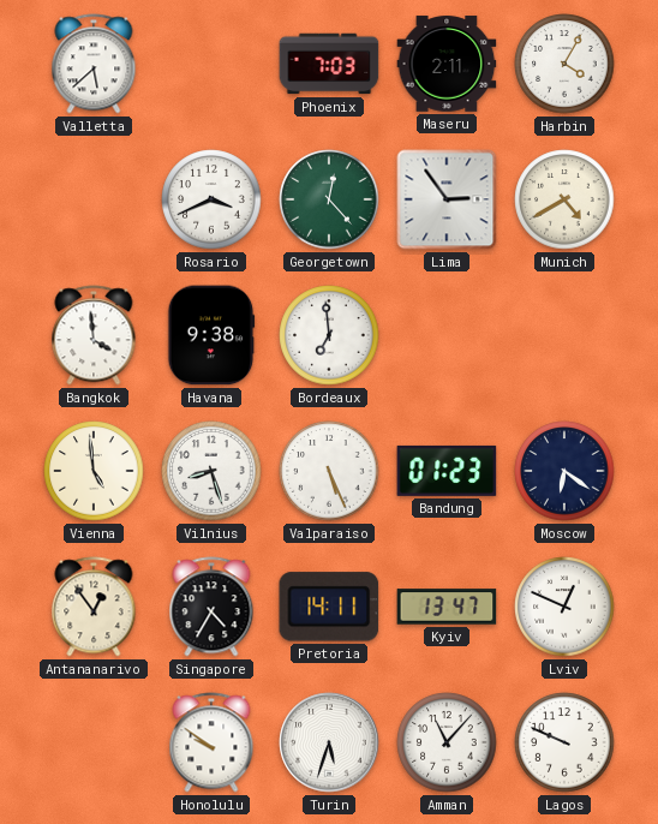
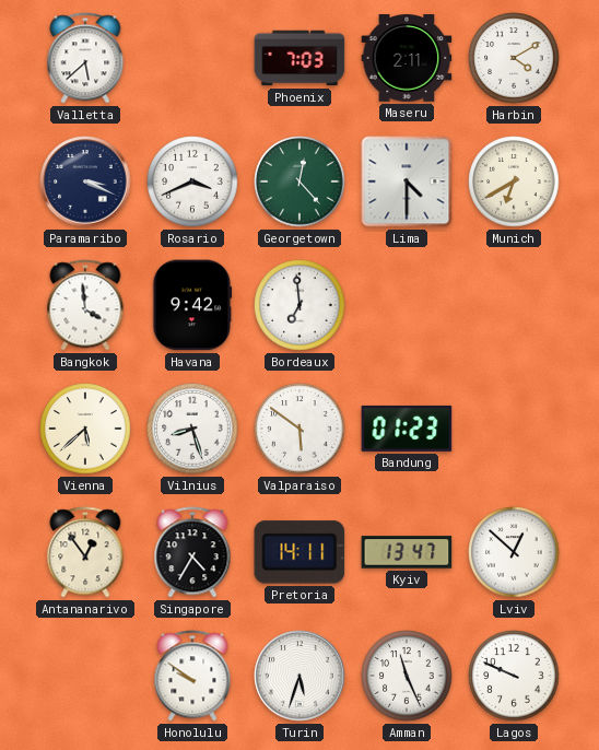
Harbin: 4:05 -> 4:10 (514, 58)
Paramaribo: none -> 3:19 (85, 181)
Lima: 2:54 -> 4:30 (407, 181)
Munich: 4:40 -> 6:40 (514, 181)
Havana: 9:38 -> 9:42 (192, 305)
Vienna: 4:59 -> 5:38 (85, 429)
Valparaiso: 5:26 -> 5:51 (299, 429)
Moscow: 6:21 -> none (564, 471)
Lviv: 12:49 -> 12:52 (514, 552)
Amman: 11:07 -> 11:26 (407, 676)
